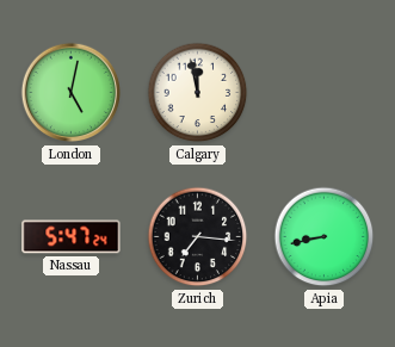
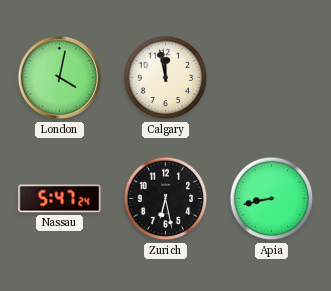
London: 5:02 -> 4:02 (60, 78)
Zurich: 7:16 -> 6:28 (166, 199)
